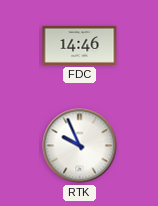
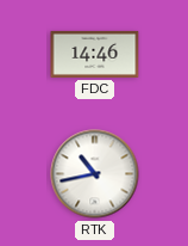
RTK: 9:56 -> 10:43 (95, 174)
